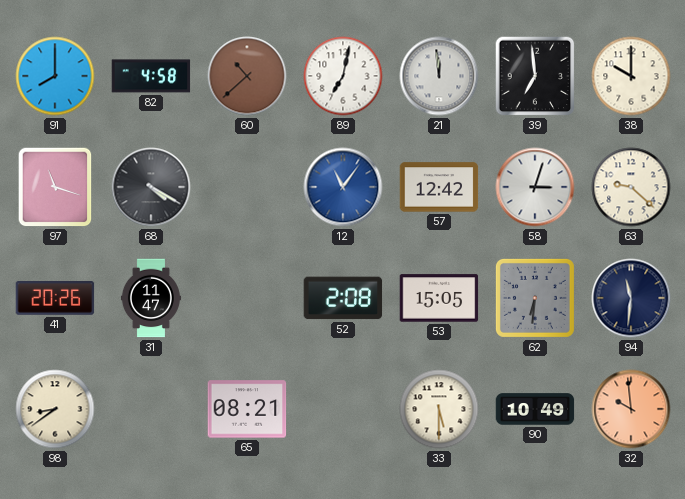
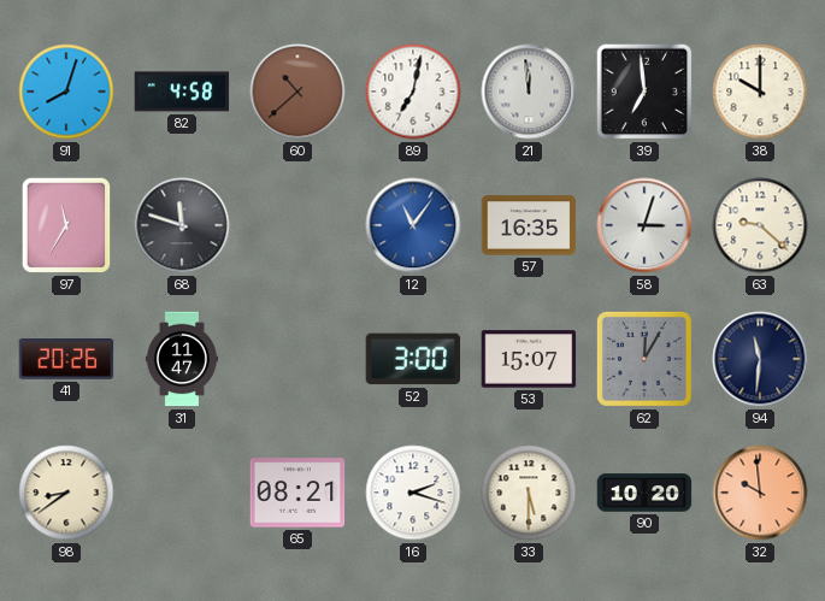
91: 8:00 -> 8:03 (66, 92)
97: 11:18 -> 11:35 (66, 225)
68: 4:20 -> 11:48 (182, 225)
57: 12:42 -> 16:35 (529, 225)
52: 2:08 -> 3:00 (413, 359)
53: 15:05 -> 15:07 (529, 359)
62: 6:31 -> 12:05 (644, 359)
16: none -> 2:18 (413, 493)
90: 10:49 -> 10:20 (644, 493)
